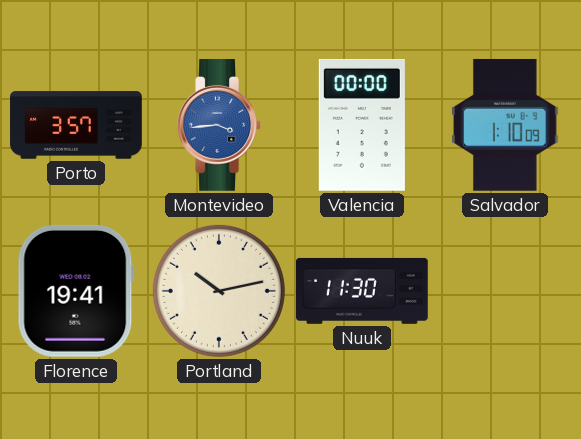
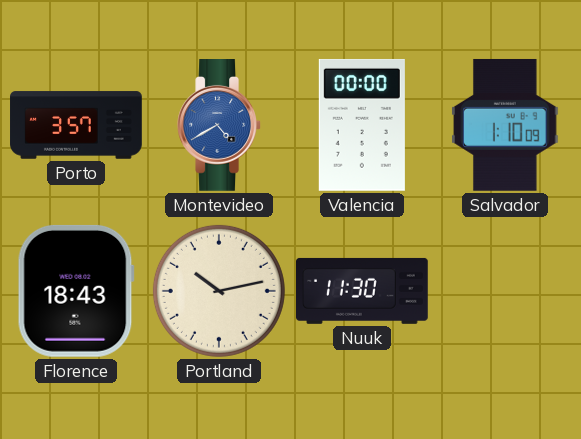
Montevideo: 3:44 -> 4:40 (219, 126)
Florence: 19:41 -> 18:43 (76, 291)
